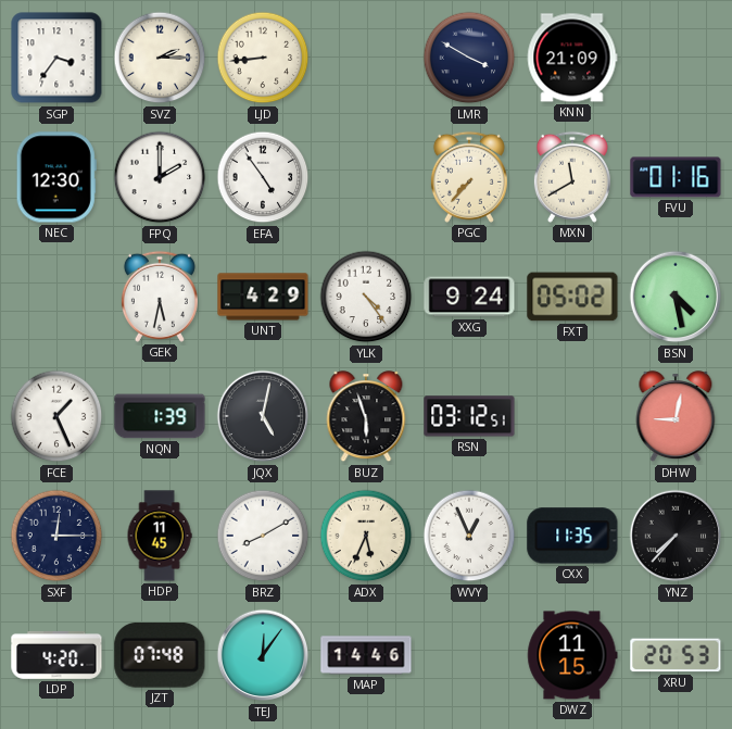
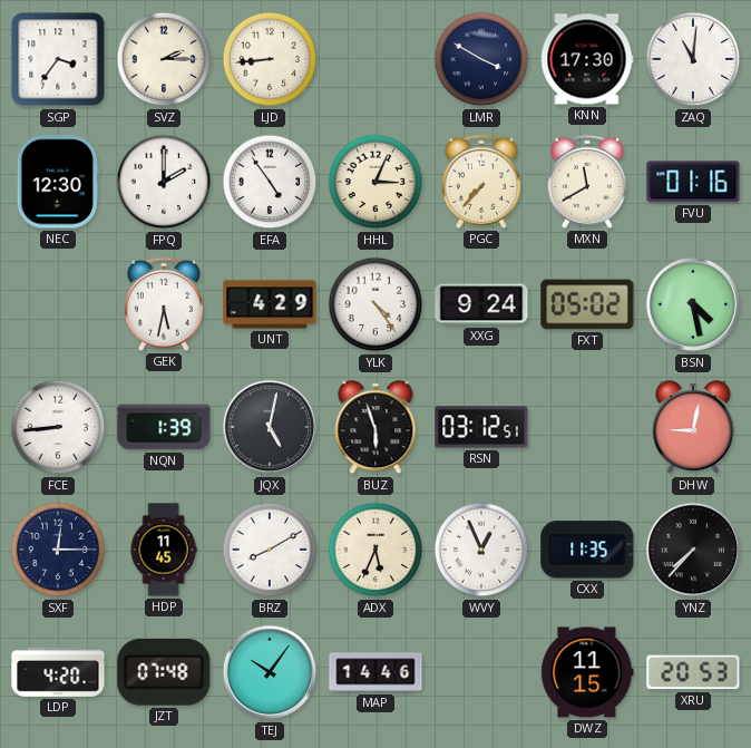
KNN: 21:09 -> 17:30 (587, 59)
ZAQ: none -> 11:01 (693, 59)
HHL: none -> 3:04 (375, 182)
FCE: 1:26 -> 8:44 (58, 427)
TEJ: 12:06 -> 10:06 (270, 672)
